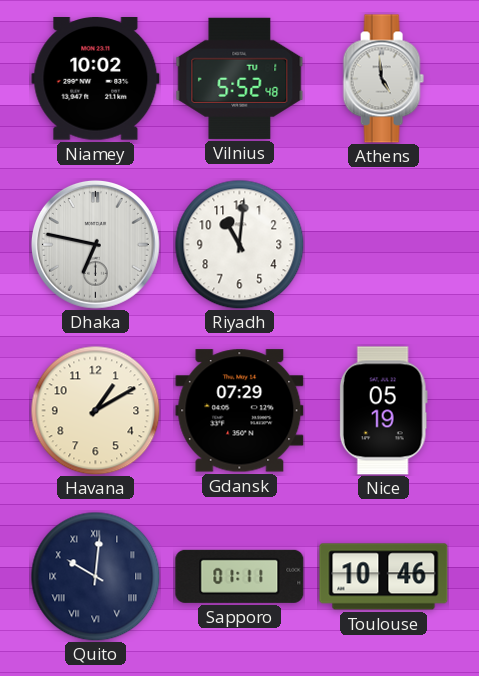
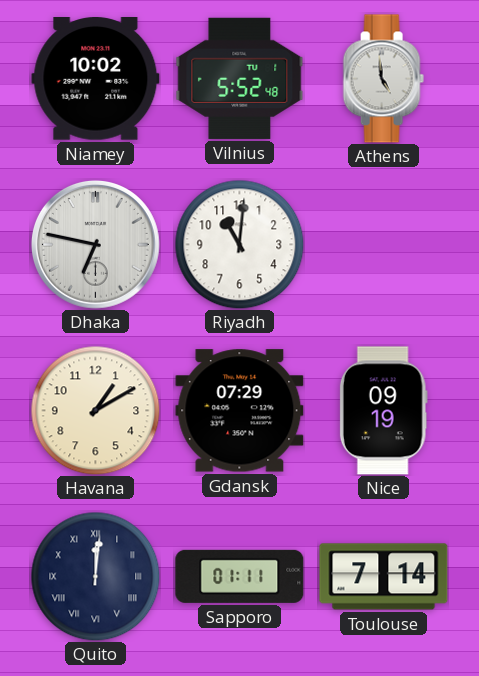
Nice: 05:19 -> 09:19 (383, 411)
Quito: 10:01 -> 12:01 (95, 576)
Toulouse: 10:46 -> 7:14 (384, 577)
